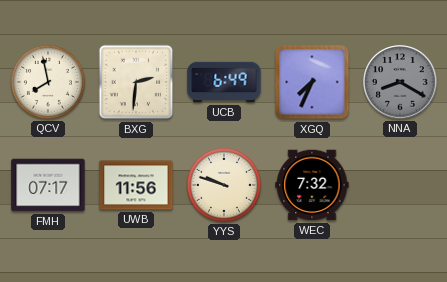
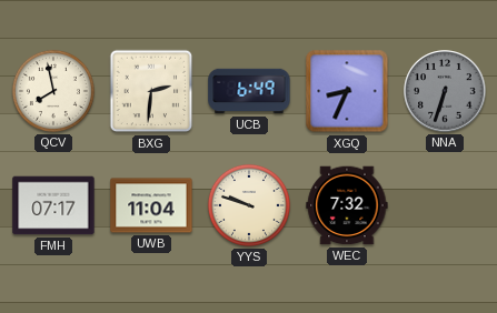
XGQ: 7:34 -> 8:34 (347, 91)
NNA: 8:20 -> 6:33 (445, 91)
UWB: 11:56 -> 11:04 (151, 205)
